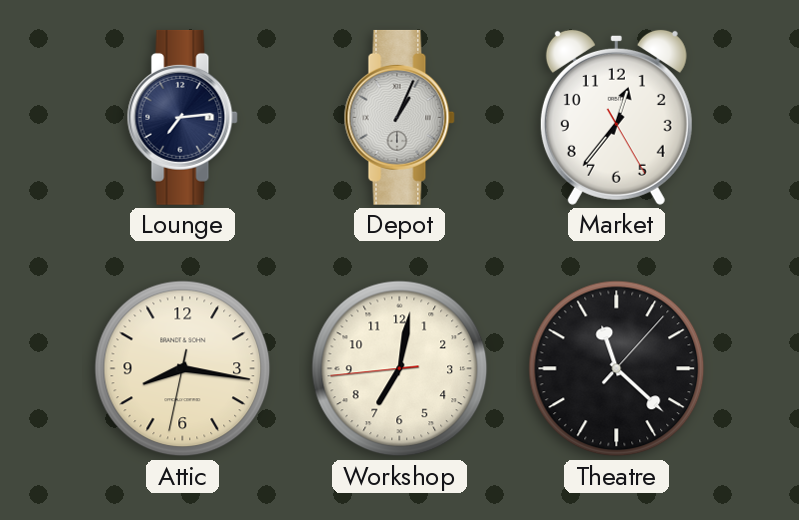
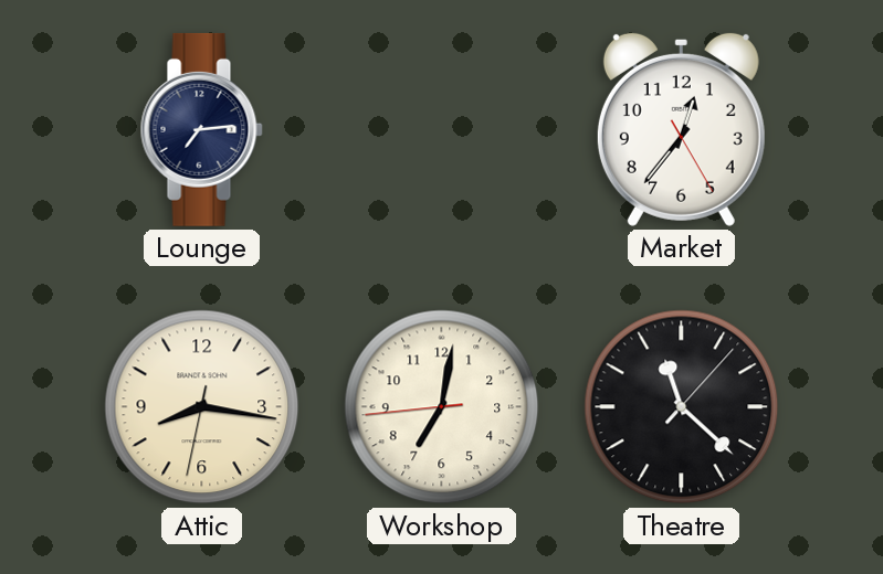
Depot: 1:04 -> none (399, 117)
